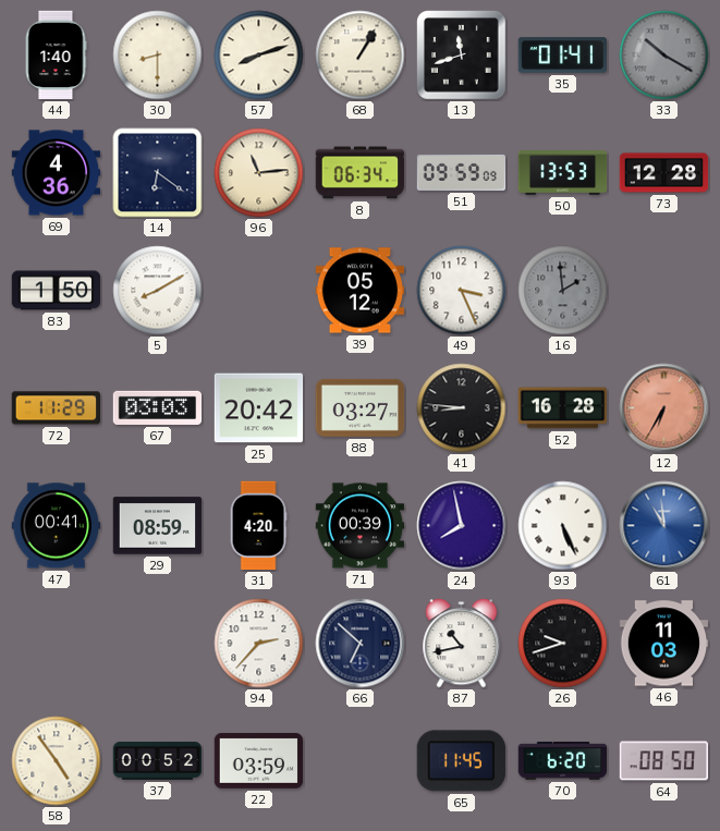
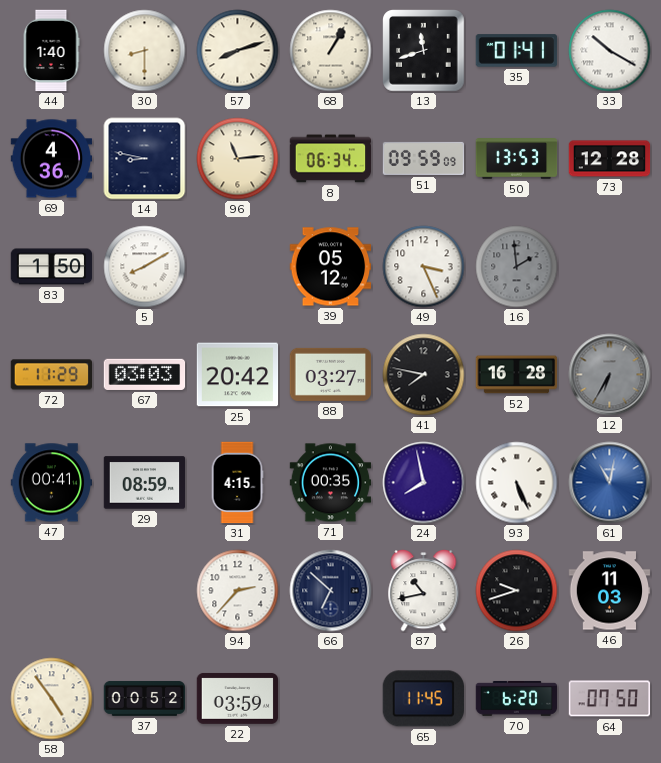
33 dial: grey -> white (610, 51)
14: 6:21 -> 8:47 (145, 159)
41: 8:46 -> 7:47 (424, 375)
12 dial: salmon -> grey (610, 375)
31: 4:20 -> 4:15 (237, 483)
71: 00:39 -> 00:35 (331, 483)
61: 10:59 -> 11:02 (610, 483)
64: 08:50 -> 07:50 (610, 699)
